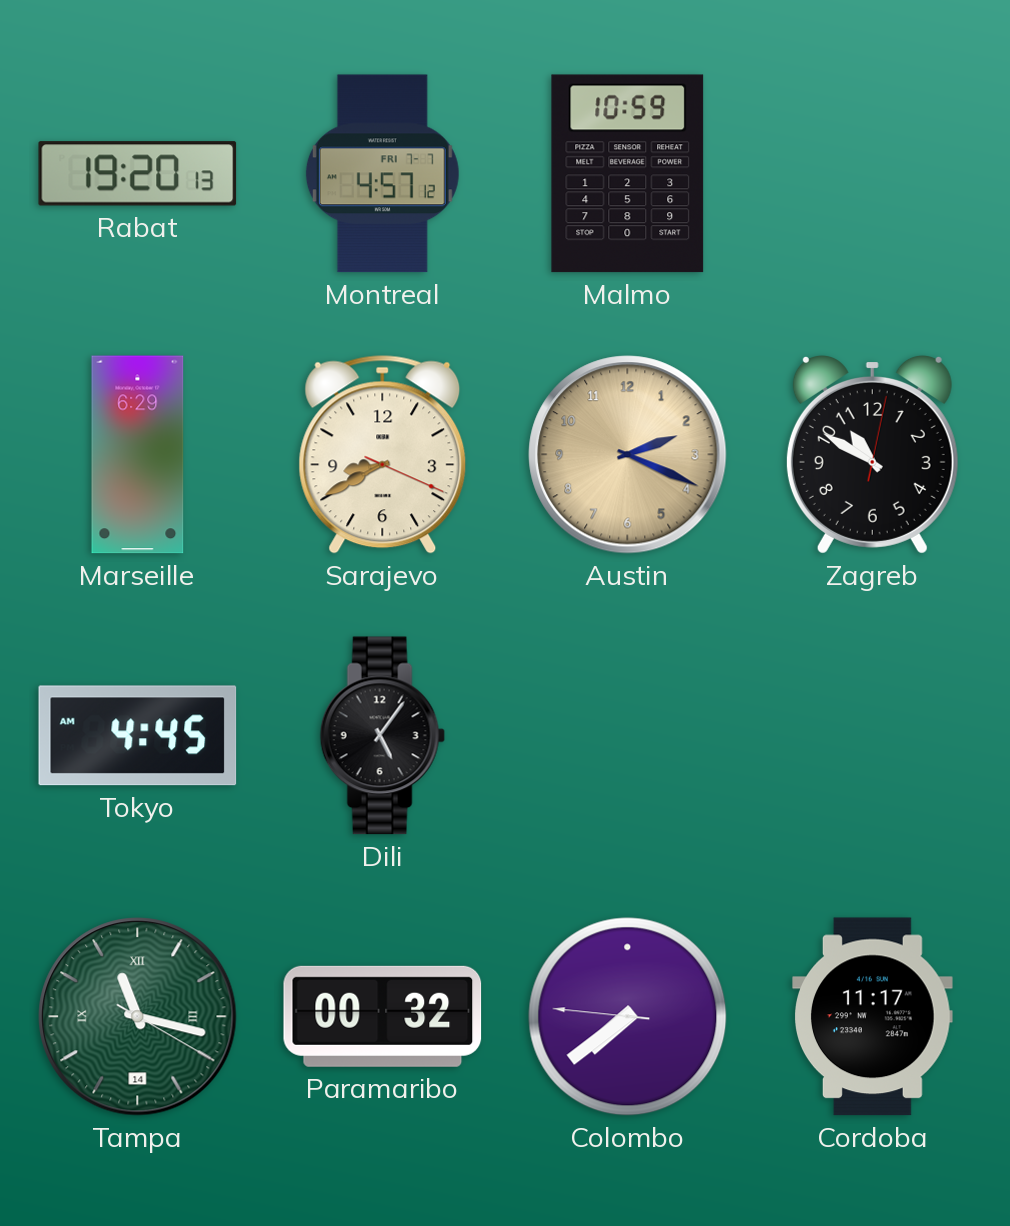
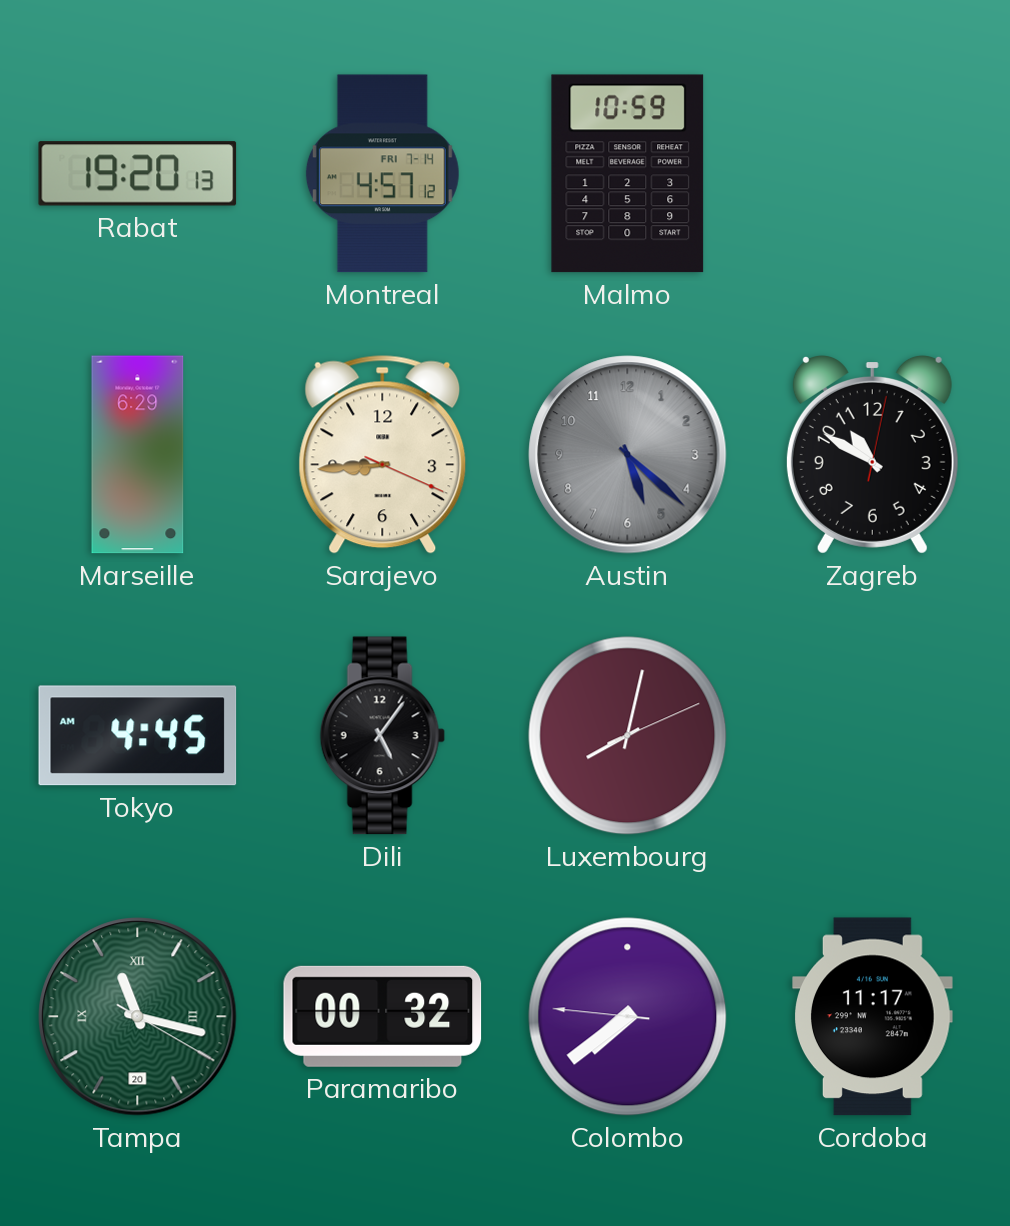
Montreal date: FRI 7-7 -> FRI 7-14 (382, 174)
Sarajevo: 8:40 -> 8:44 (383, 454)
Austin: 2:19 -> 5:22 (628, 455)
Austin dial: champagne -> grey (628, 455)
Luxembourg: none -> 8:02 (628, 736)
Tampa date: 14 -> 20 (138, 1017)
